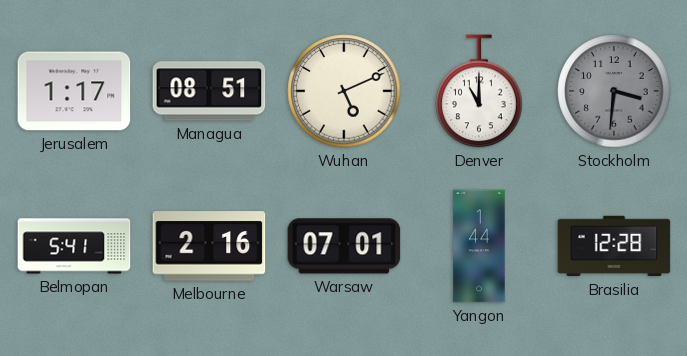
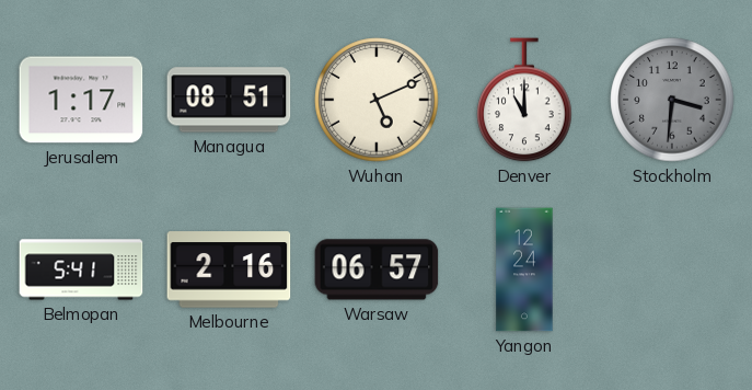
Warsaw: 07:01 -> 06:57 (377, 269)
Yangon: 1:44 -> 12:24 (524, 269)
Brasilia: 12:28 -> none (614, 246)
